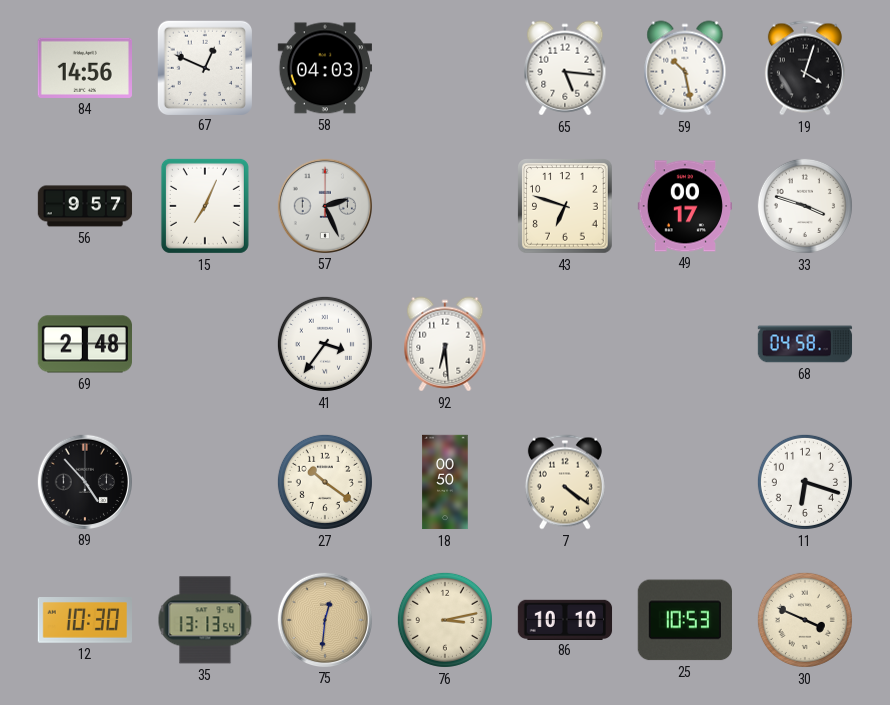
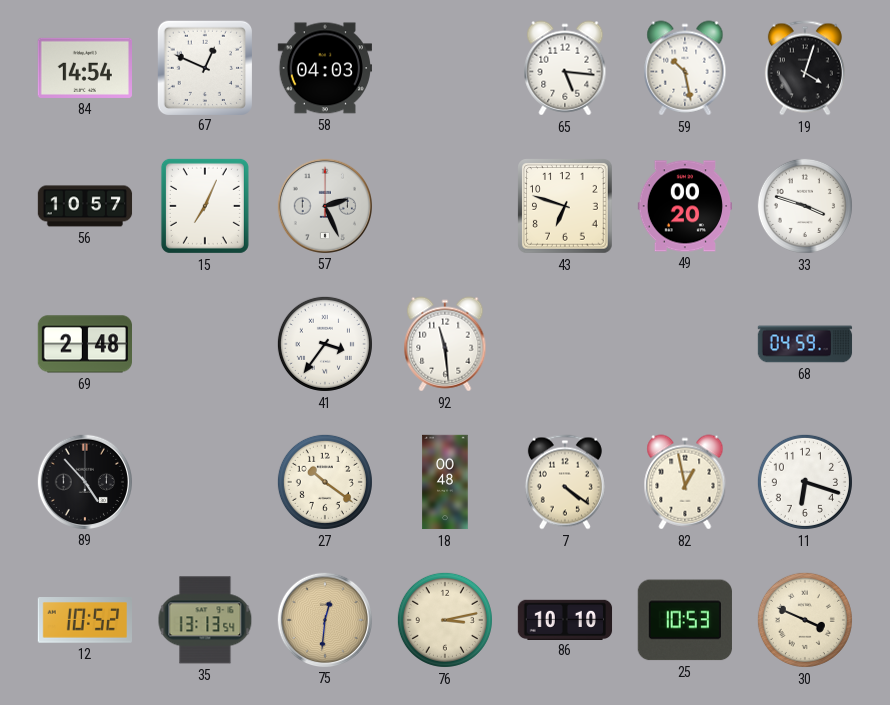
84: 14:56 -> 14:54 (84, 68)
56: 9:57 -> 10:57 (85, 206)
49: 00:17 -> 00:20 (684, 206)
92: 6:29 -> 11:29 (445, 344)
68: 04:58 -> 04:59 (805, 344)
18: 00:50 -> 00:48 (445, 482)
82: none -> 12:58 (685, 482)
12: 10:30 -> 10:52 (84, 621)
